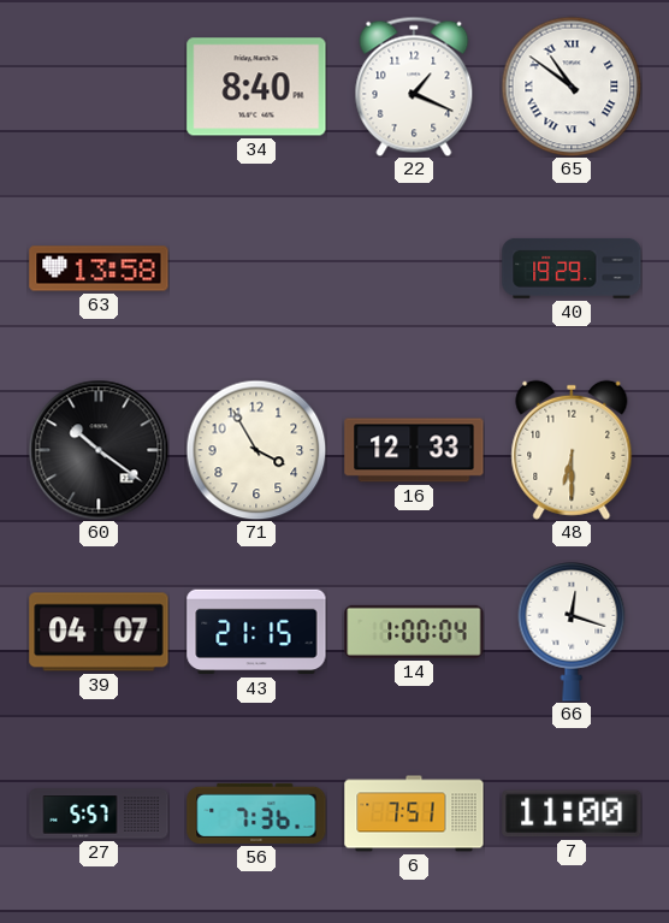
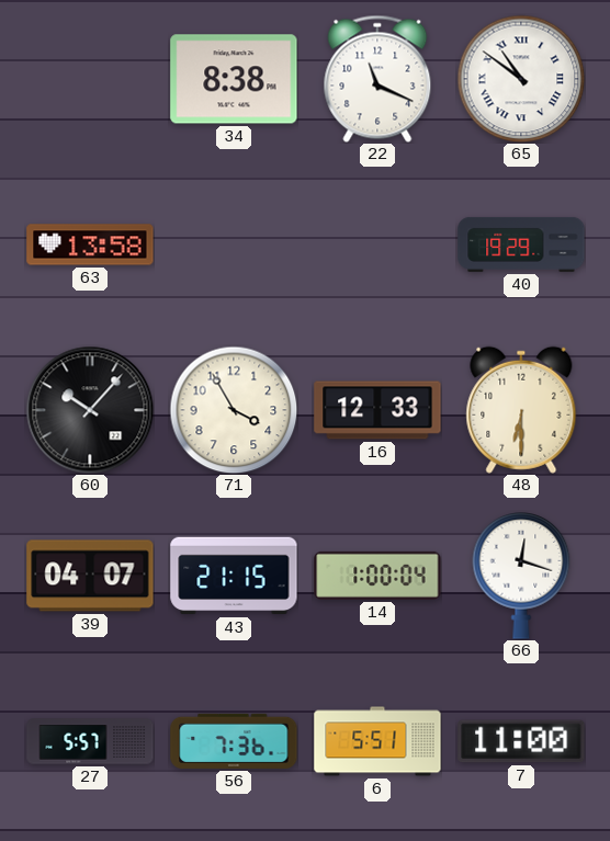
34: 8:40 -> 8:38 (234, 79)
22: 1:19 -> 11:19 (377, 79)
60: 10:21 -> 10:07 (90, 410)
6: 7:51 -> 5:51 (377, 741)
